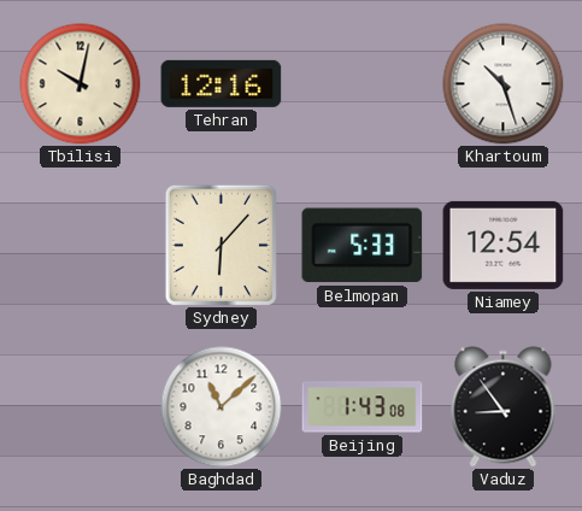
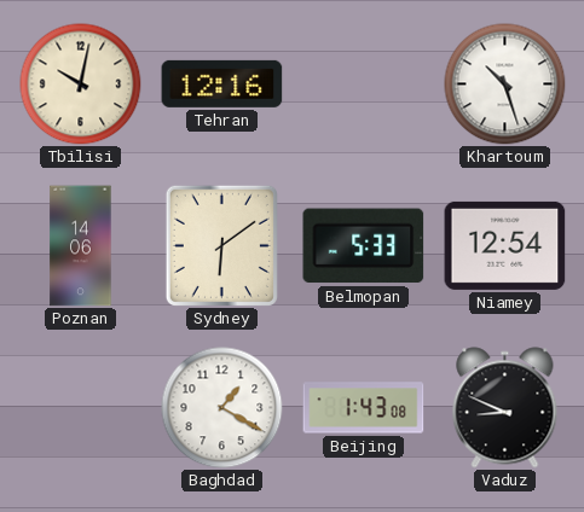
Poznan: none -> 14:06 (81, 246)
Sydney: 6:07 -> 6:09 (221, 245)
Baghdad: 11:08 -> 1:20 (222, 408)
Vaduz: 8:54 -> 8:49 (505, 408)
